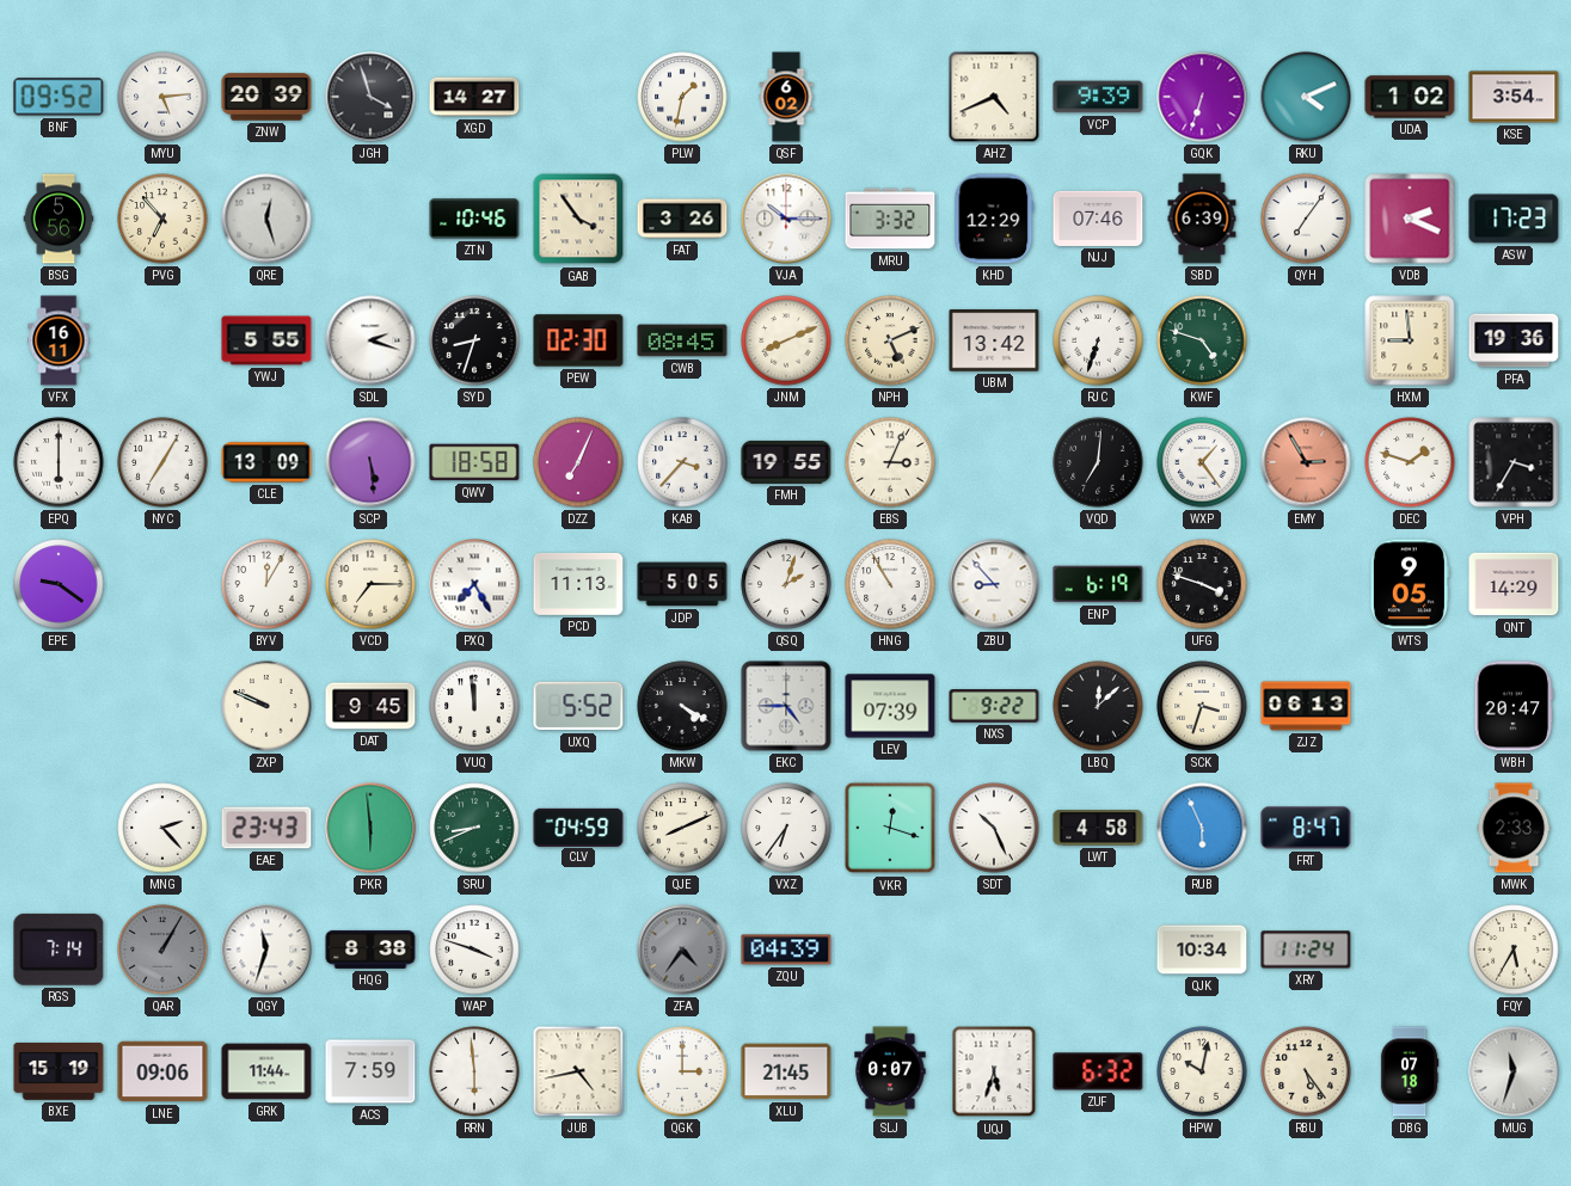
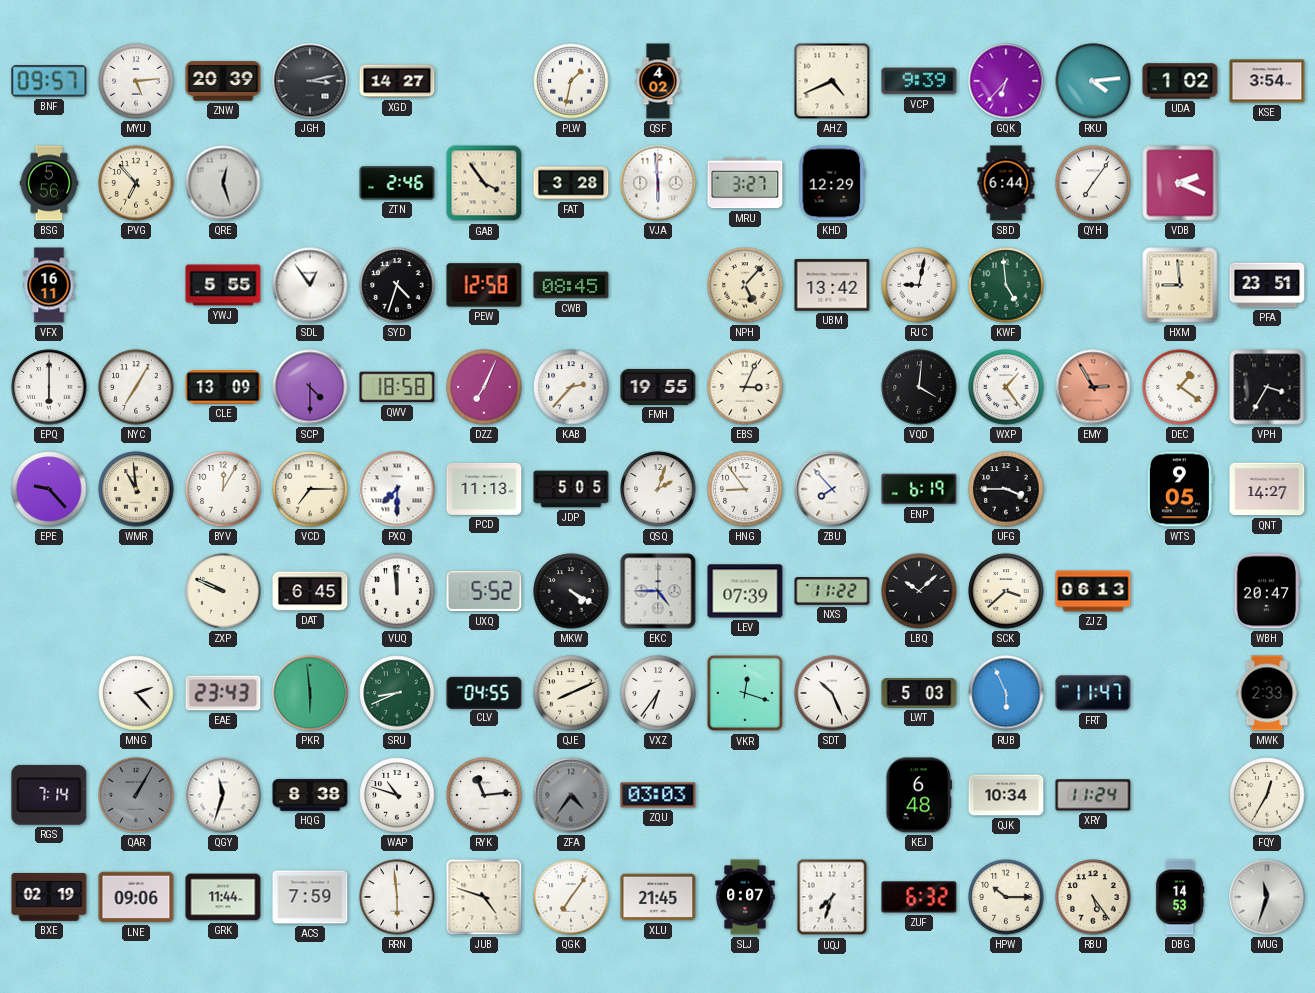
BNF: 09:52 -> 09:57 (49, 81)
JGH: 3:57 -> 3:13 (310, 81)
QSF: 6:02 -> 4:02 (658, 81)
GQK: 6:33 -> 6:37 (1006, 81)
RKU: 4:11 -> 4:14 (1093, 81)
ZTN: 10:46 -> 2:46 (397, 183)
FAT: 3:26 -> 3:28 (571, 183)
VJA: 10:15 -> 5:59 (658, 183)
MRU: 3:32 -> 3:27 (745, 183)
NJJ: 07:46 -> none (1098, 219)
SBD: 6:39 -> 6:44 (1006, 183)
ASW: 17:23 -> none (1514, 219)
SDL: 2:18 -> 12:54 (310, 285)
SYD: 8:33 -> 4:33 (397, 285)
PEW: 02:30 -> 12:58 (484, 285)
JNM: 8:11 -> none (786, 340)
NPH: 5:11 -> 5:07 (745, 285)
RJC: 6:33 -> 9:02 (919, 285)
KWF: 4:48 -> 4:59 (1006, 285)
PFA: 19:36 -> 23:51 (1267, 285)
SCP: 5:29 -> 4:30 (310, 387)
KAB: 3:37 -> 2:37 (571, 387)
VQD: 7:01 -> 4:01 (919, 387)
DEC: 1:48 -> 1:21 (1180, 387)
EPE: 9:21 -> 9:23 (49, 489)
WMR: none -> 10:59 (136, 489)
PXQ: 7:25 -> 7:30 (397, 489)
HNG: 10:55 -> 8:54 (745, 489)
ZBU: 8:53 -> 7:53 (832, 489)
UFG: 3:48 -> 3:45 (1006, 489)
QNT: 14:29 -> 14:27 (1267, 489)
DAT: 9:45 -> 6:45 (310, 591)
NXS: 9:22 -> 11:22 (832, 591)
LBQ: 12:08 -> 10:08 (919, 591)
SCK: 3:33 -> 3:38 (1006, 591)
CLV: 04:59 -> 04:55 (484, 692)
LWT: 4:58 -> 5:03 (919, 693)
FRT: 8:47 -> 11:47 (1093, 693)
WAP: 3:48 -> 10:48 (397, 795)
RYK: none -> 11:14 (484, 795)
ZQU: 04:39 -> 03:03 (658, 795)
KEJ: none -> 6:48 (918, 795)
FQY: 5:35 -> 12:35 (1267, 795)
BXE: 15:19 -> 02:19 (49, 897)
JUB: 4:43 -> 4:48 (484, 897)
QGK: 3:00 -> 7:06 (571, 897)
UQJ: 5:33 -> 7:33 (832, 897)
HPW: 10:02 -> 10:15 (1006, 897)
DBG: 07:18 -> 14:53 (1180, 897)
